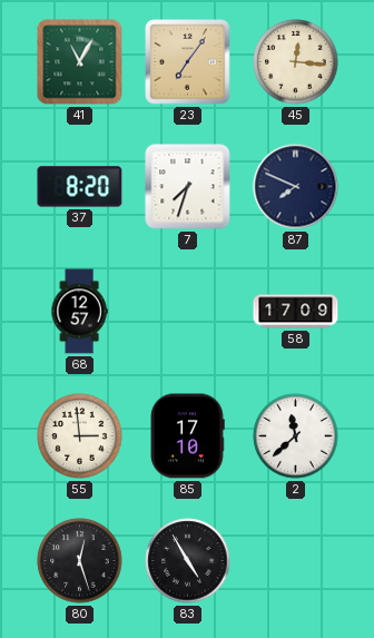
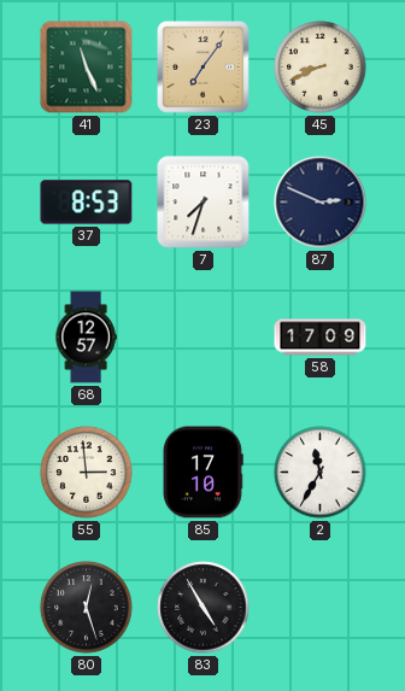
41: 11:05 -> 11:26 (87, 68)
45: 12:16 -> 8:41 (321, 68)
37: 8:20 -> 8:53 (87, 203)
87: 7:49 -> 2:49 (321, 203)
2: 11:38 -> 11:35 (321, 473)
